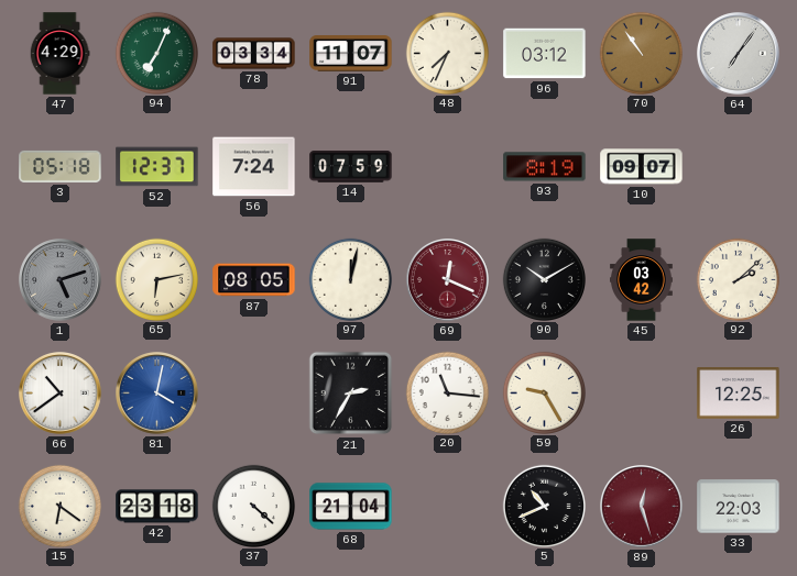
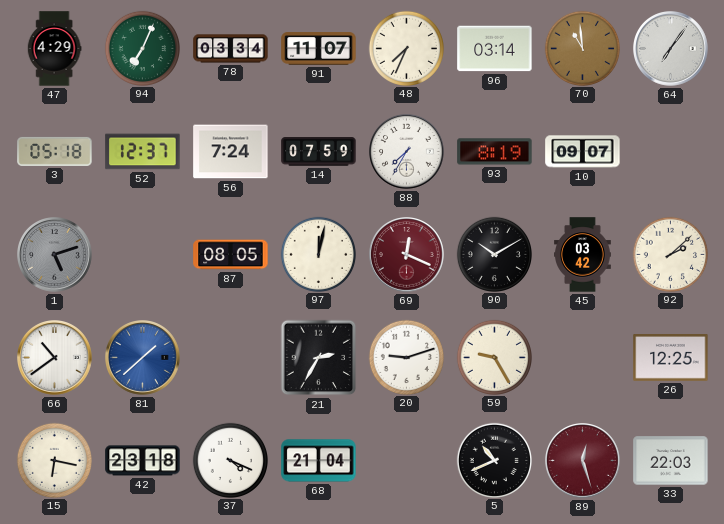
96: 03:12 -> 03:14 (495, 49)
70: 10:54 -> 10:59 (582, 48)
88: none -> 7:35 (407, 152)
65: 6:13 -> none (156, 279)
81: 4:02 -> 1:38 (143, 358)
20: 11:16 -> 9:12 (406, 357)
15: 6:21 -> 6:17 (54, 460)
37: 4:22 -> 4:19 (230, 460)
